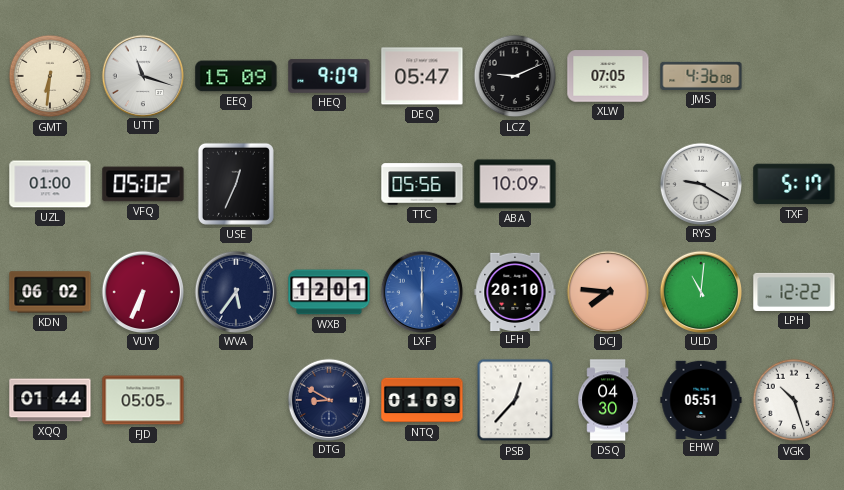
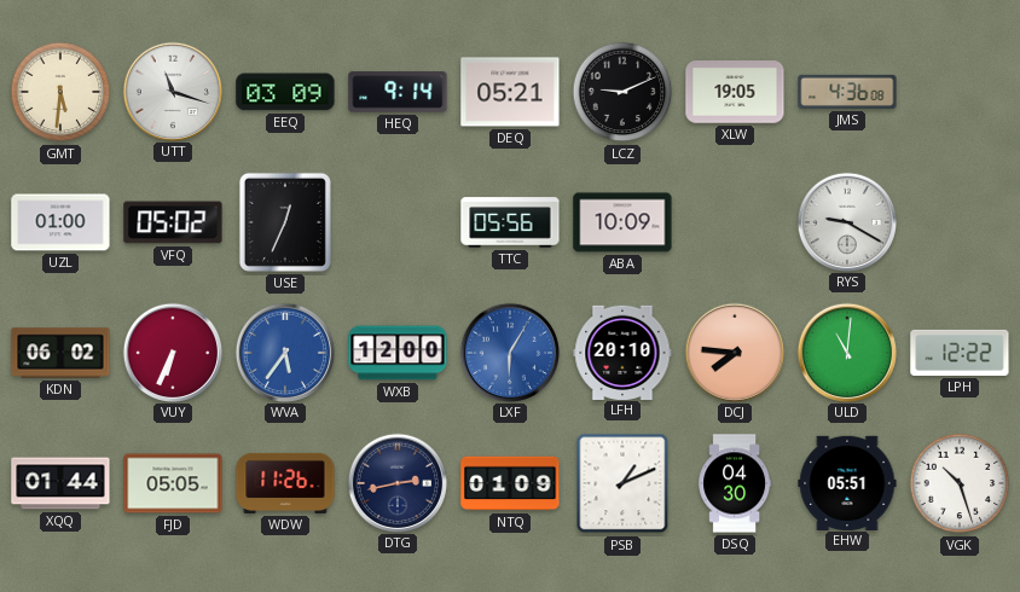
GMT: 6:31 -> 5:31 (60, 92)
EEQ: 15:09 -> 03:09 (285, 92)
HEQ: 9:09 -> 9:14 (398, 92)
DEQ: 05:47 -> 05:21 (510, 92)
XLW: 07:05 -> 19:05 (735, 92)
TXF: 5:17 -> none (794, 184)
WVA dial: navy -> blue (284, 352)
WXB: 12:01 -> 12:00 (398, 353)
LXF: 6:00 -> 6:05 (509, 352)
WDW: none -> 11:26 (285, 483)
DTG: 8:50 -> 2:43 (396, 482)
PSB: 12:37 -> 1:11 (622, 483)
